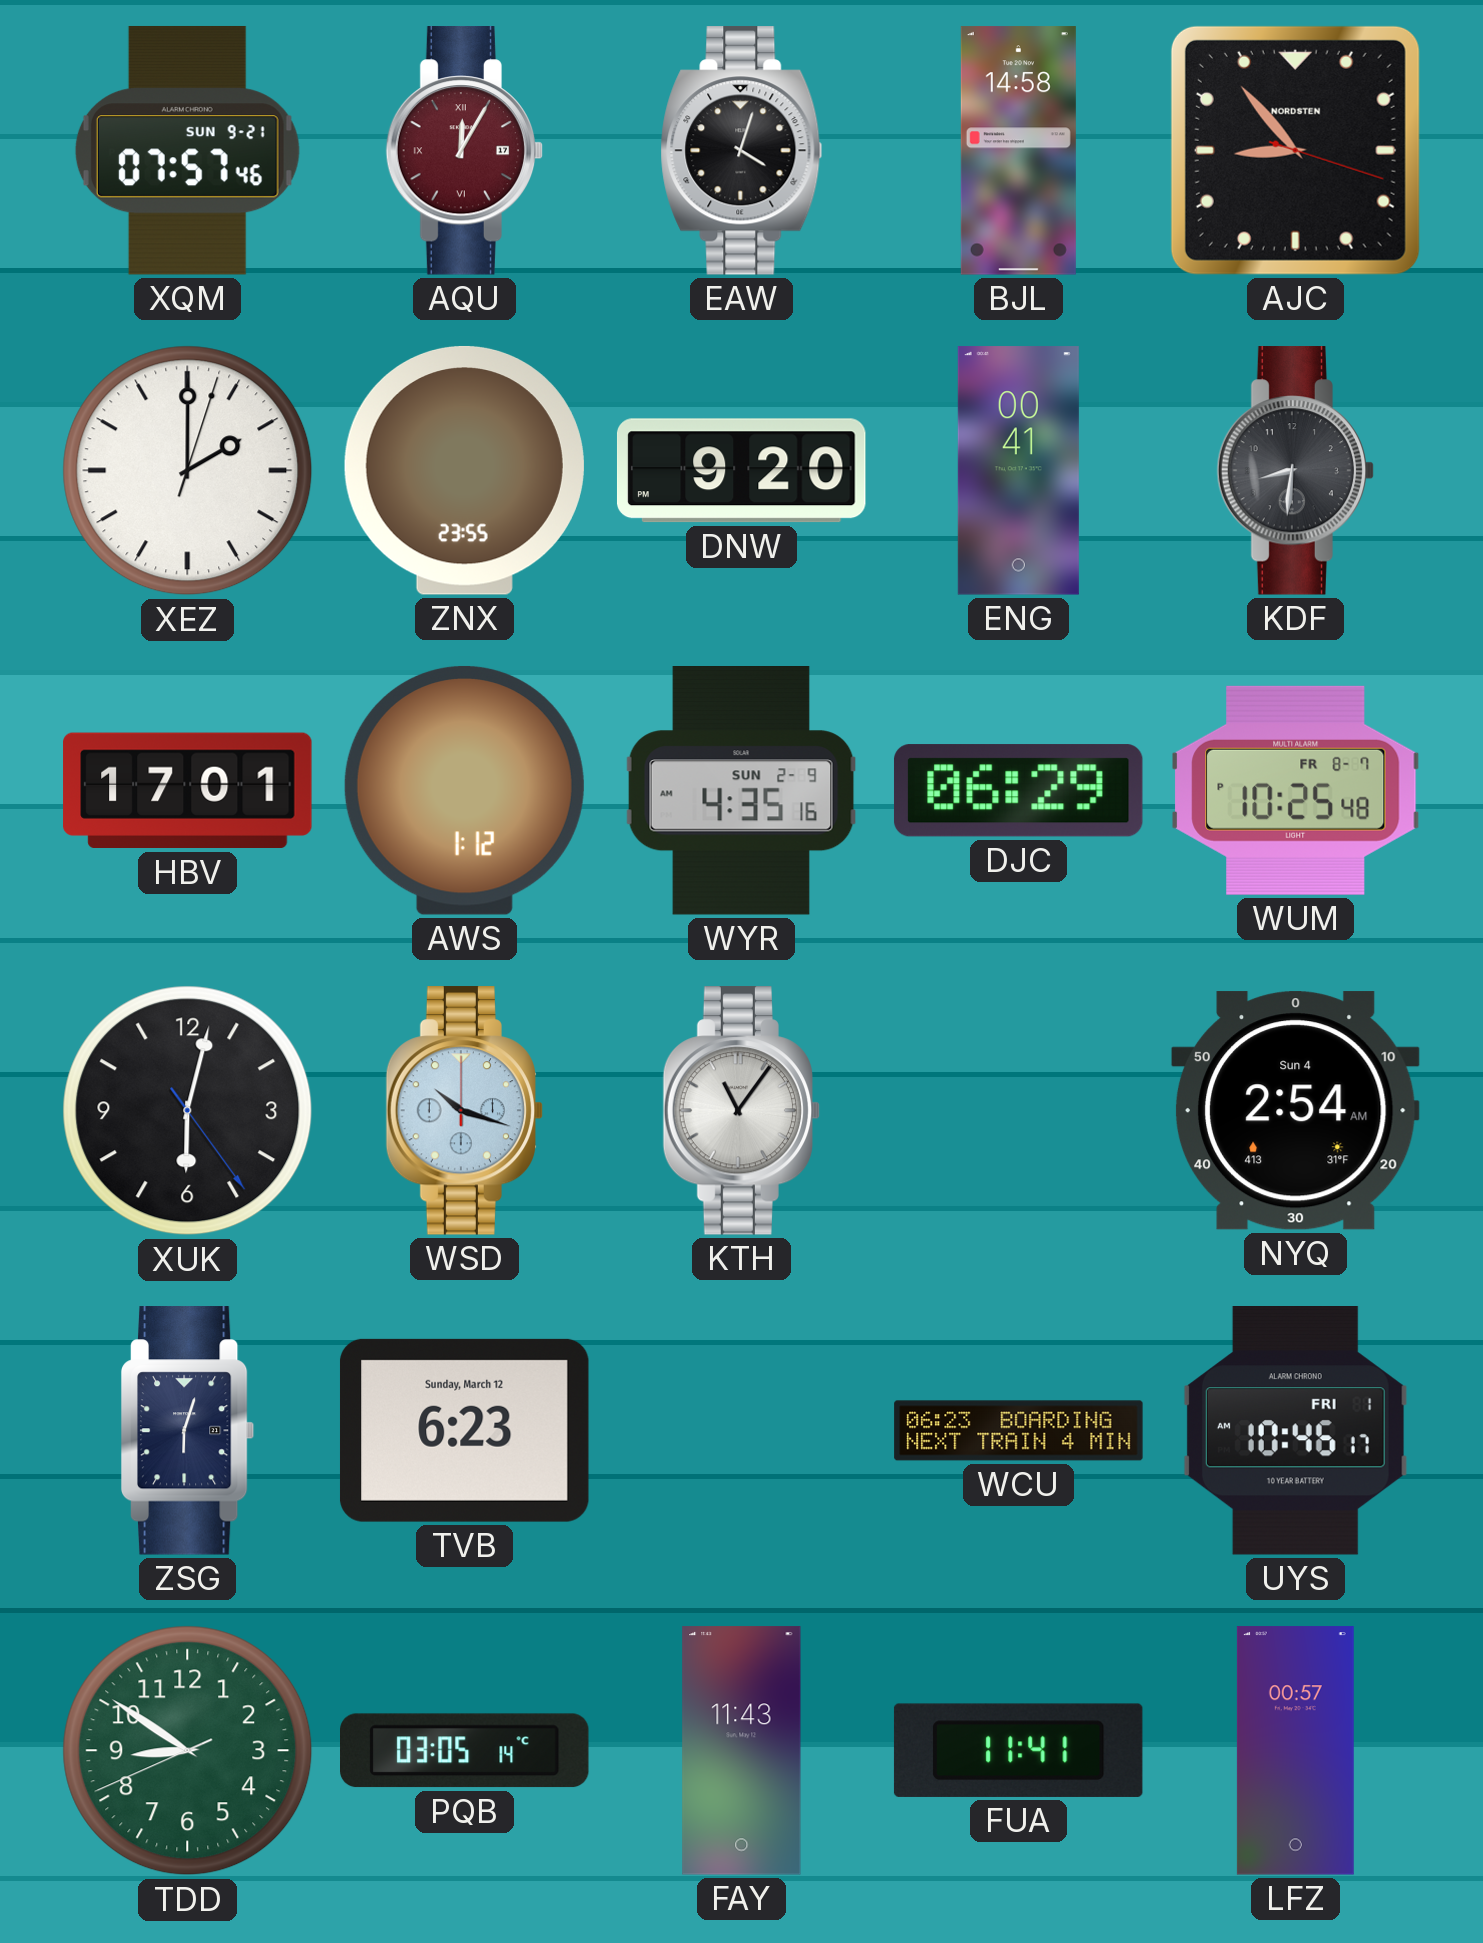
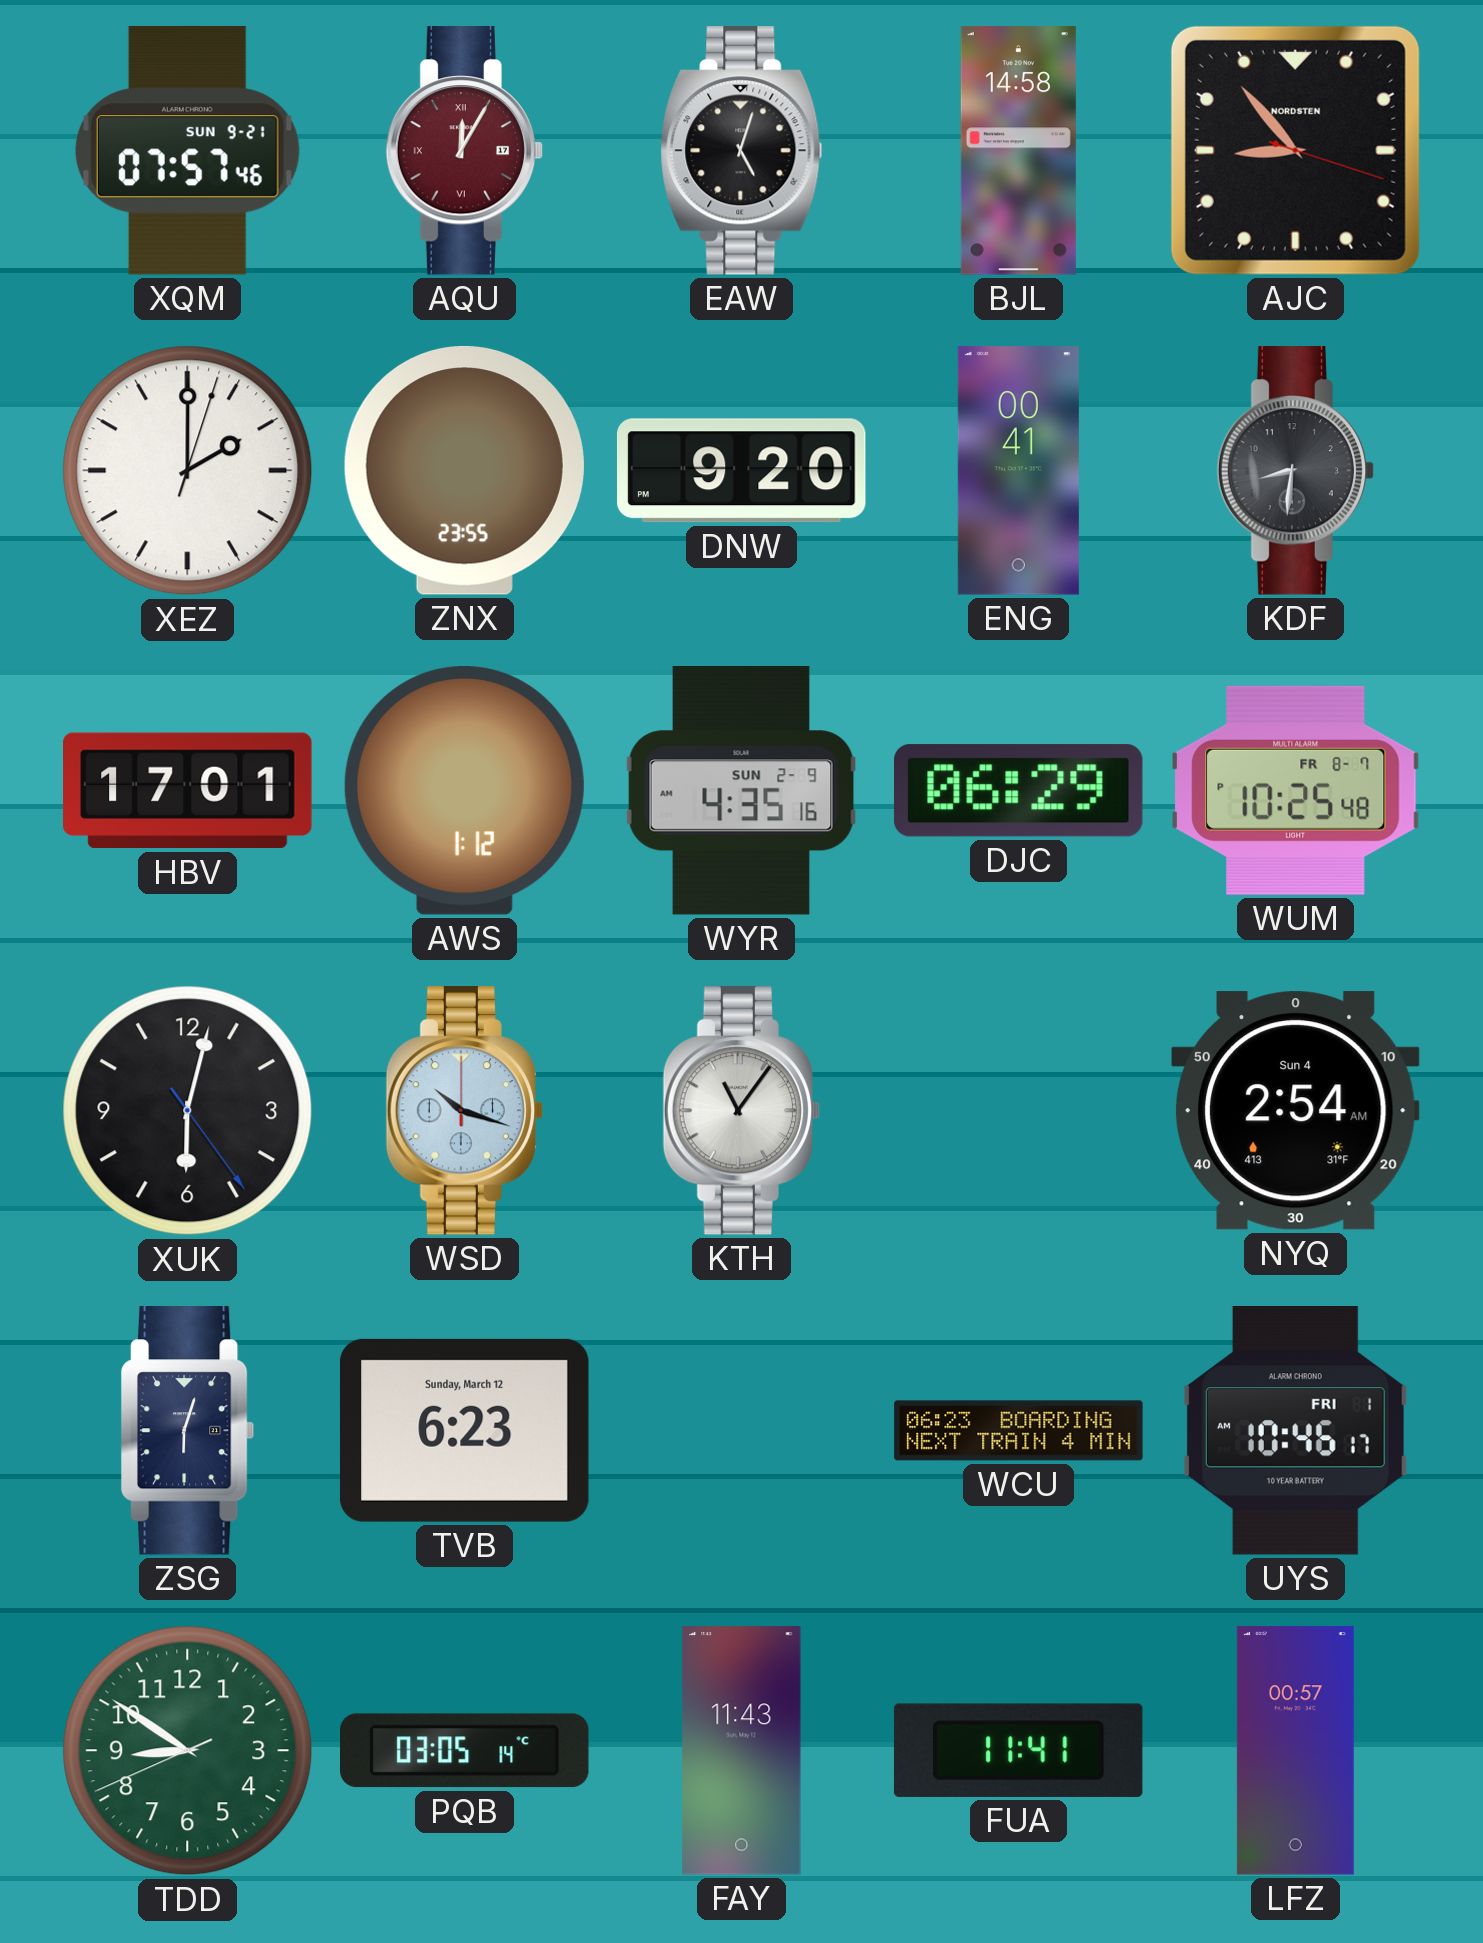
EAW: 4:03 -> 5:03 (742, 151)
